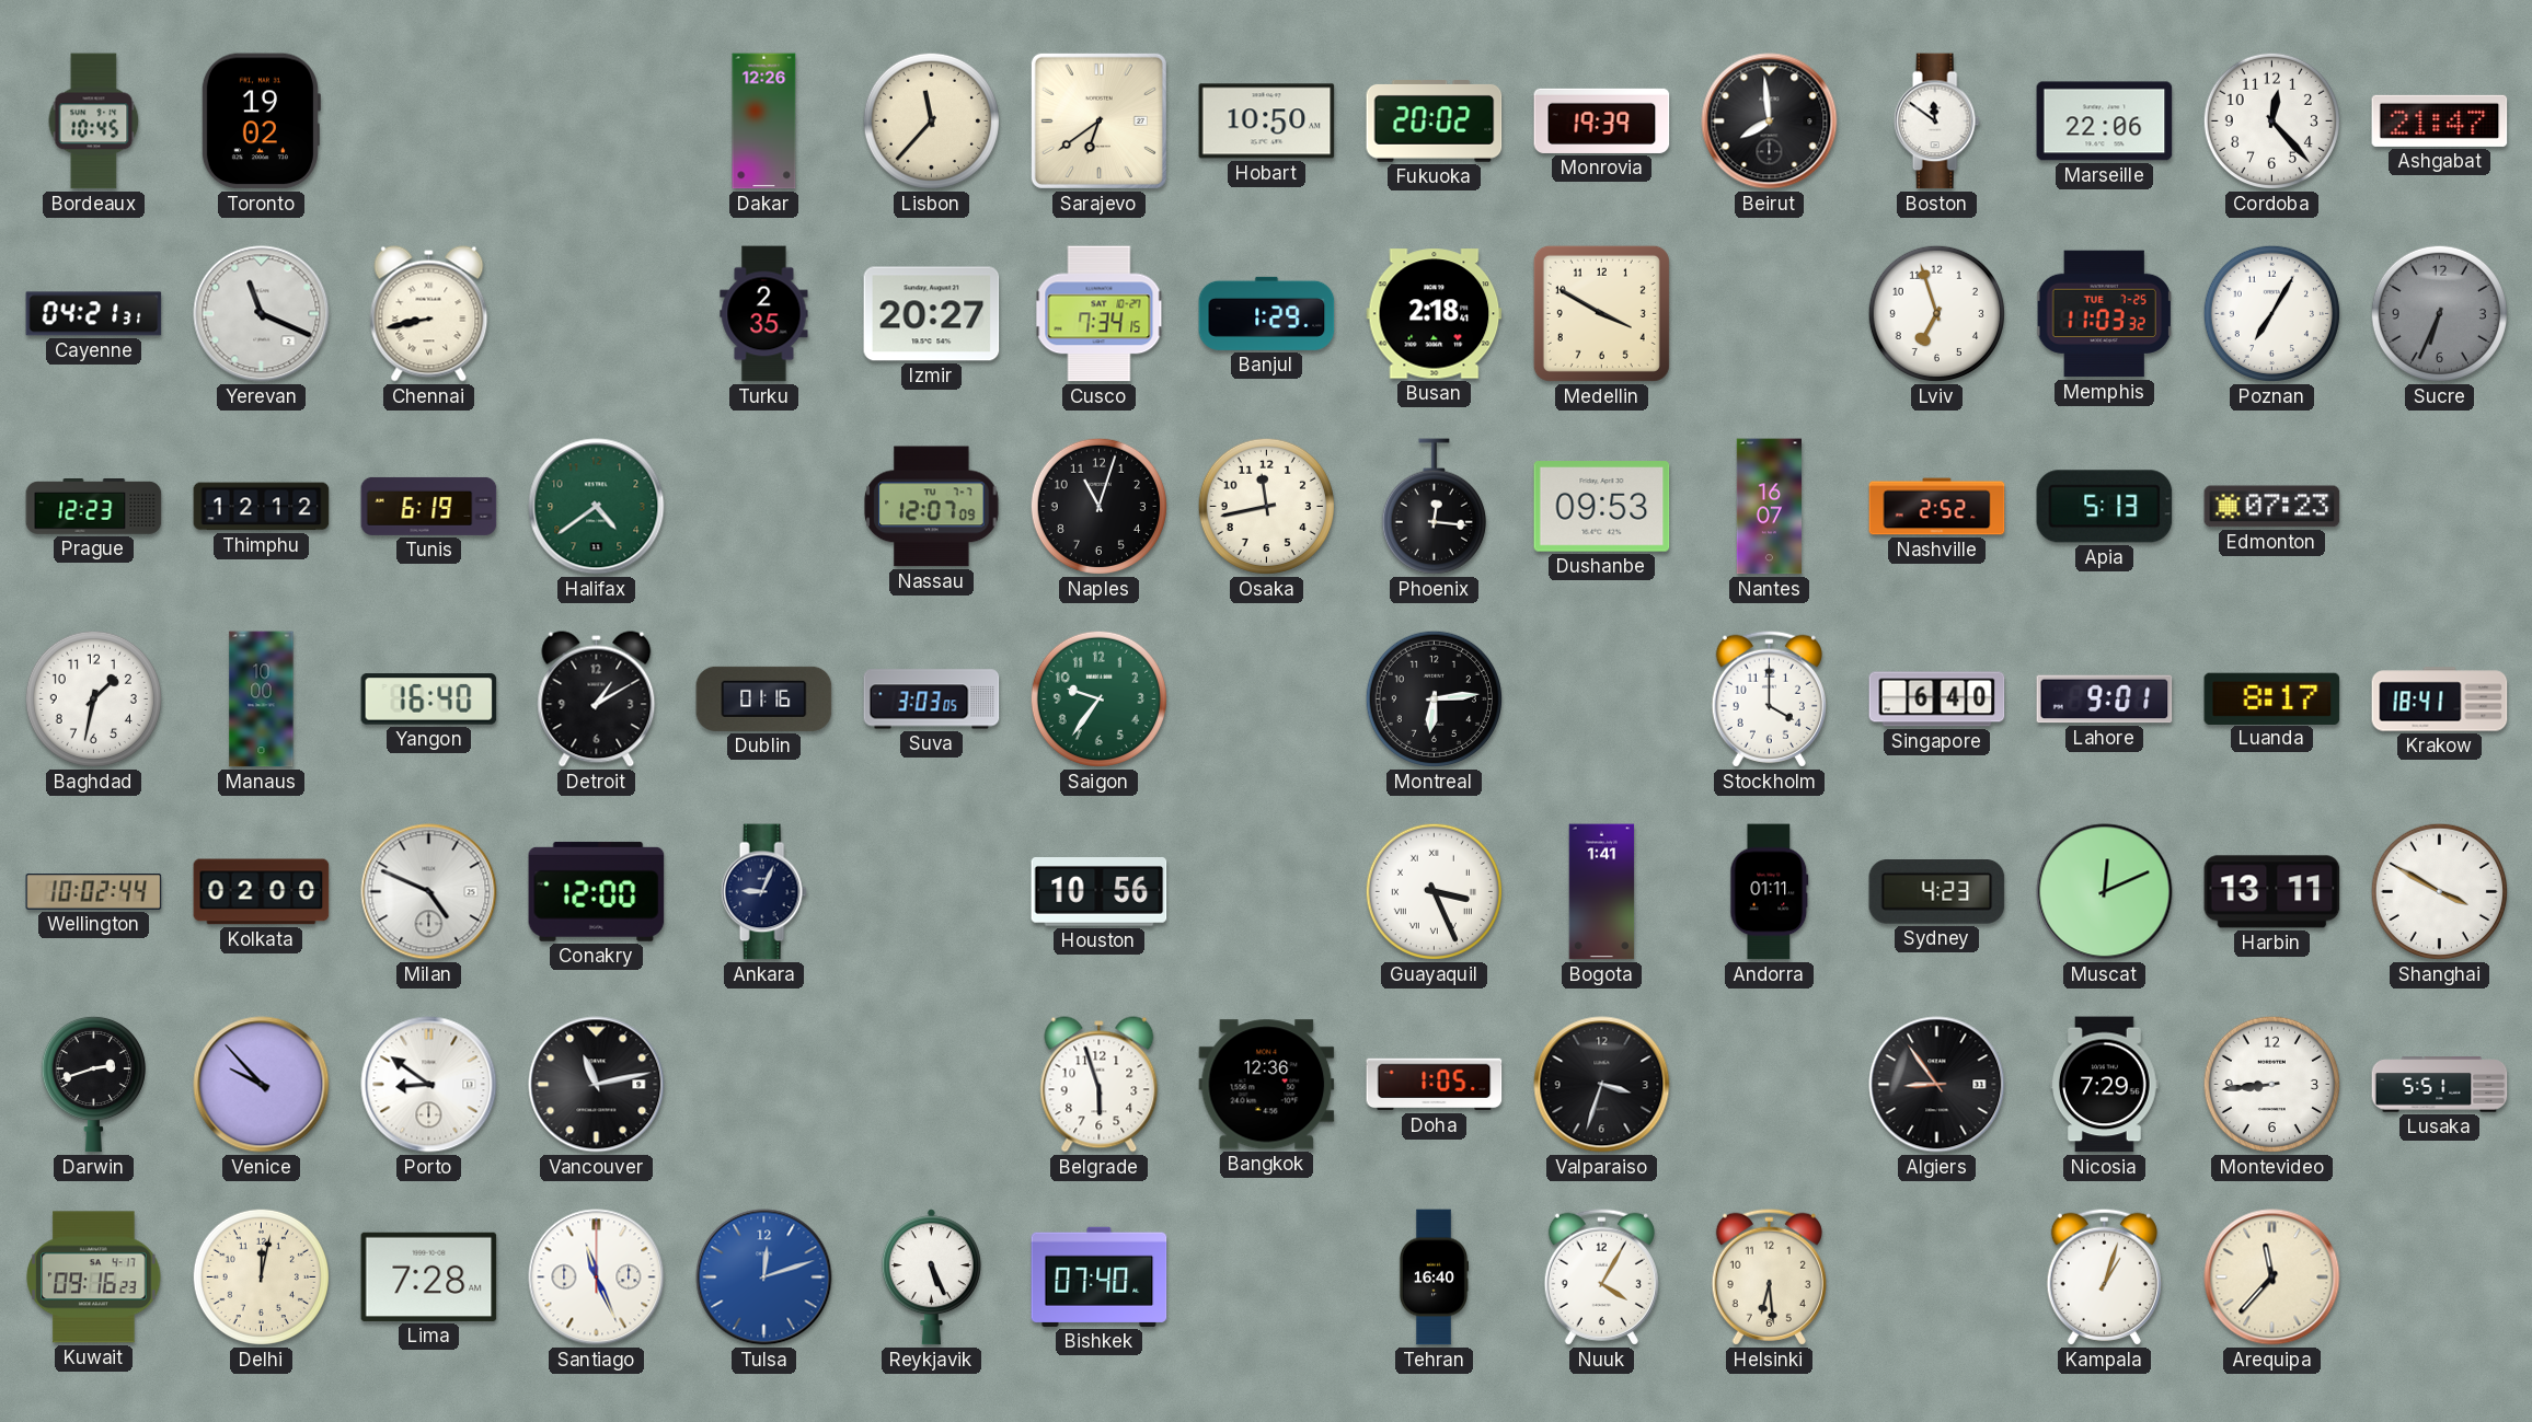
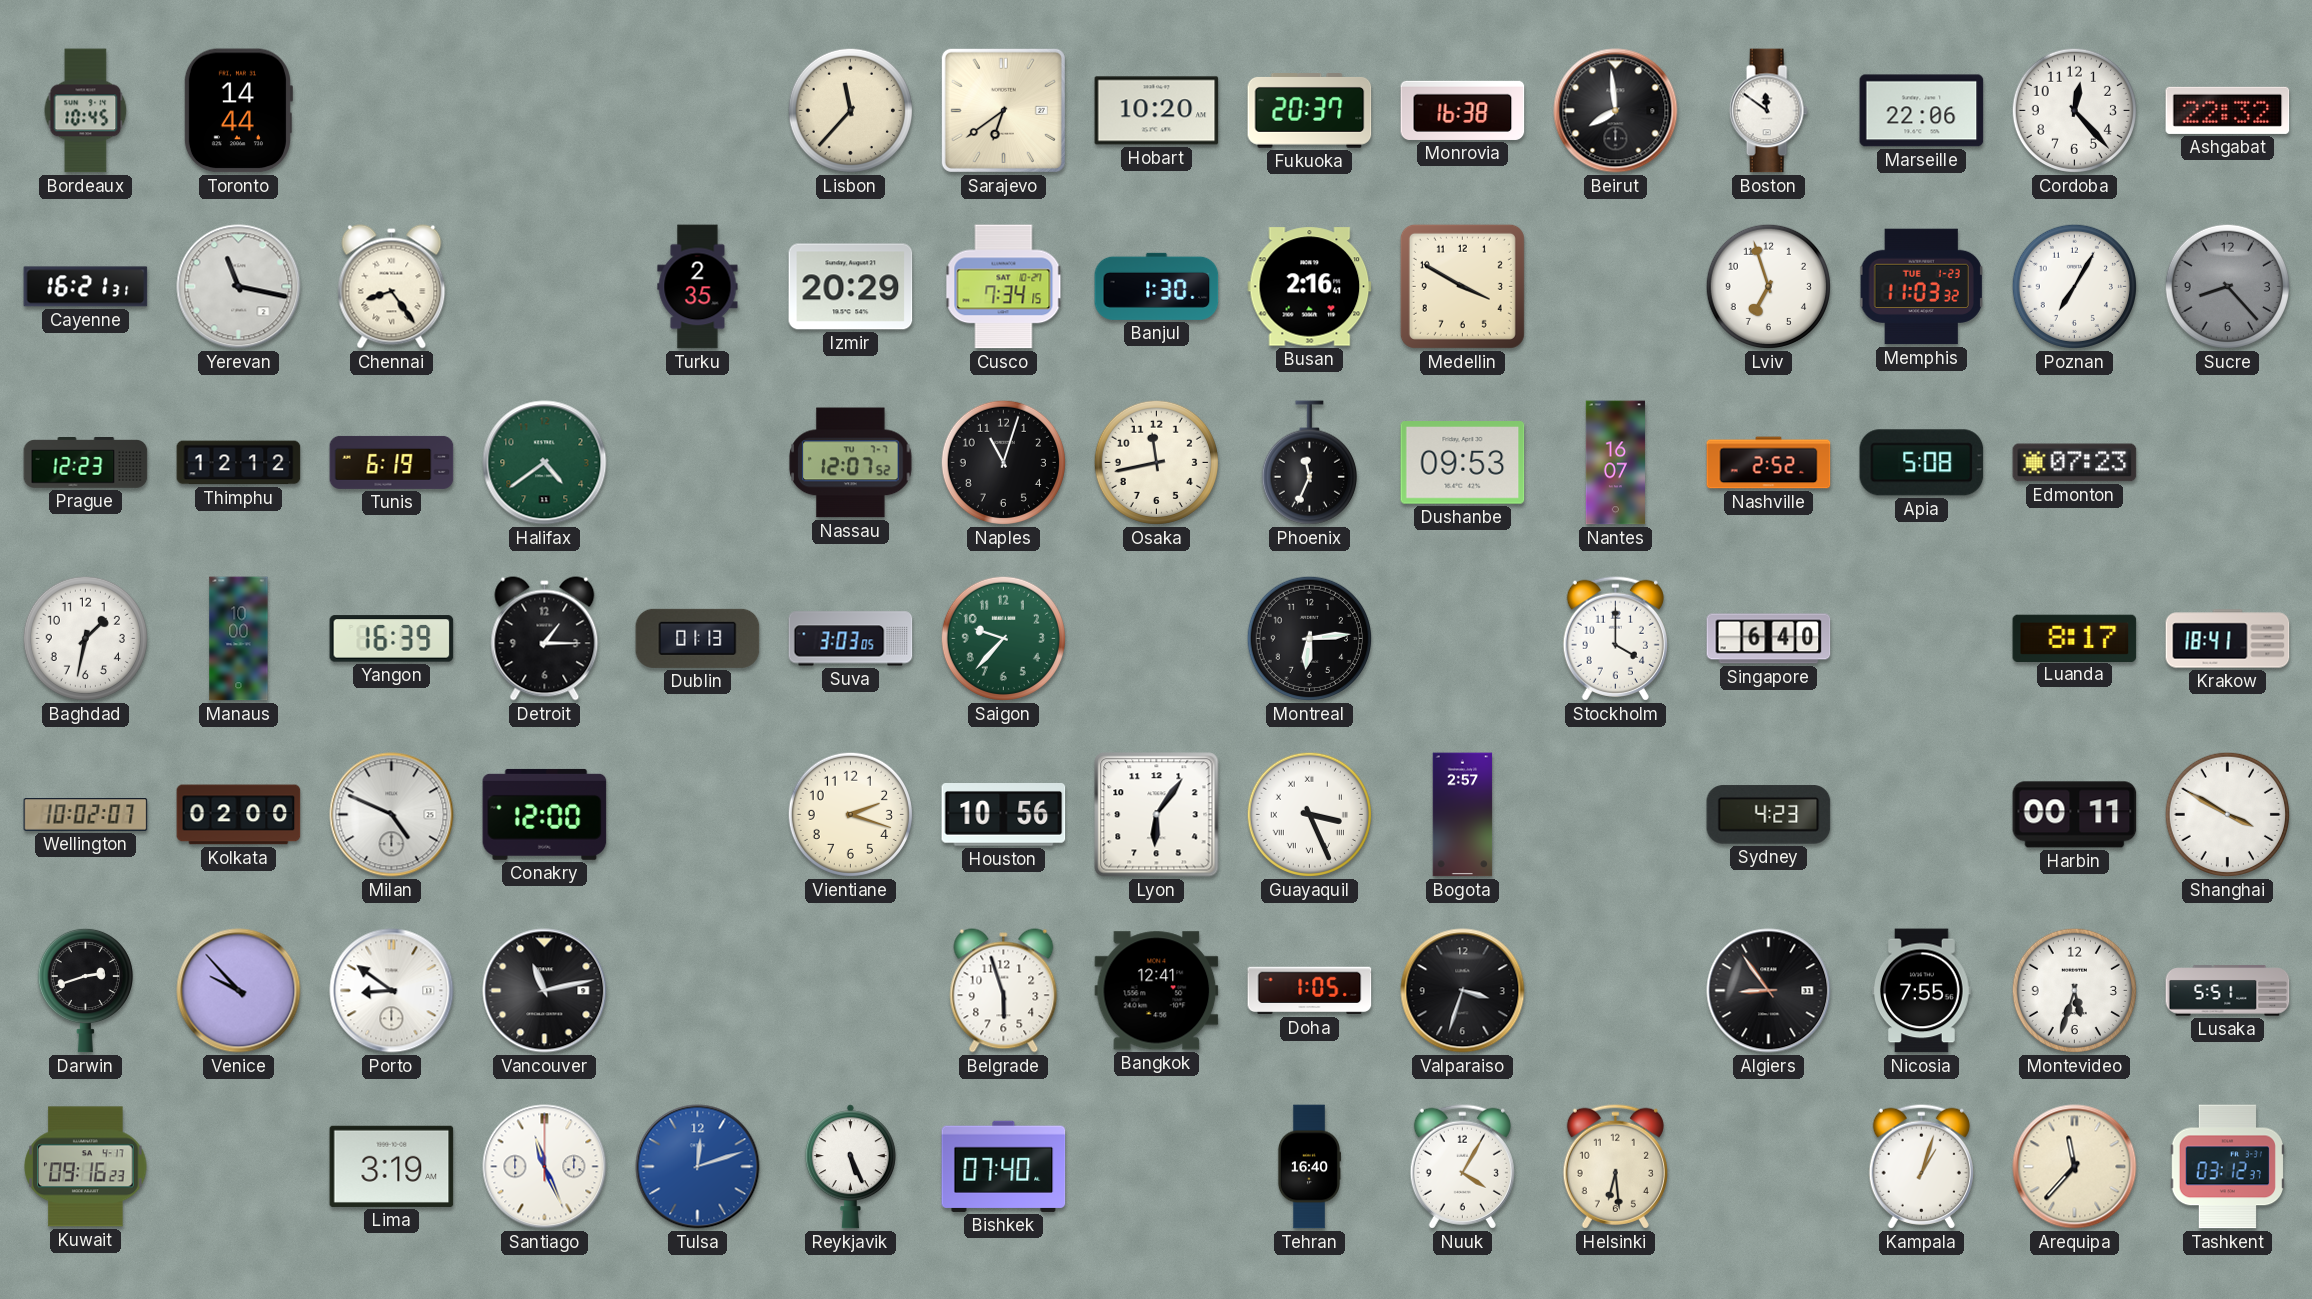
Toronto: 19:02 -> 14:44 (238, 111)
Dakar: 12:26 -> none (764, 122)
Hobart: 10:50 -> 10:20 (1157, 111)
Fukuoka: 20:02 -> 20:37 (1310, 111)
Monrovia: 19:39 -> 16:38 (1463, 110)
Ashgabat: 21:47 -> 22:32 (2228, 110)
Cayenne: 04:21 -> 16:21 (86, 287)
Yerevan: 11:19 -> 11:17 (239, 287)
Chennai: 8:43 -> 8:24 (392, 287)
Izmir: 20:27 -> 20:29 (851, 287)
Banjul: 1:29 -> 1:30 (1157, 286)
Busan: 2:18 -> 2:16 (1310, 287)
Memphis date: TUE 7-25 -> TUE 1-23 (1922, 287)
Sucre: 6:34 -> 8:23 (2227, 286)
Nassau: 12:07:09 -> 12:07:52 (851, 463)
Phoenix: 12:16 -> 11:34 (1309, 463)
Apia: 5:13 -> 5:08 (1922, 463)
Yangon: 16:40 -> 16:39 (392, 639)
Detroit: 1:10 -> 1:15 (545, 639)
Dublin: 01:16 -> 01:13 (698, 638)
Saigon: 9:36 -> 9:37 (1003, 638)
Lahore: 9:01 -> none (2105, 700)
Wellington: 10:02:44 -> 10:02:07 (86, 815)
Ankara: 9:04 -> none (763, 892)
Vientiane: none -> 2:18 (850, 814)
Lyon: none -> 6:06 (1157, 815)
Bogota: 1:41 -> 2:57 (1463, 815)
Andorra: 01:11 -> none (1770, 892)
Muscat: 12:11 -> none (2105, 892)
Harbin: 13:11 -> 00:11 (2075, 815)
Bangkok: 12:36 -> 12:41 (1157, 991)
Nicosia: 7:29 -> 7:55 (1922, 991)
Montevideo: 8:44 -> 5:33 (2074, 990)
Delhi: 12:02 -> none (261, 1276)
Lima: 7:28 -> 3:19 (392, 1166)
Tashkent: none -> 03:12 (2227, 1167)
